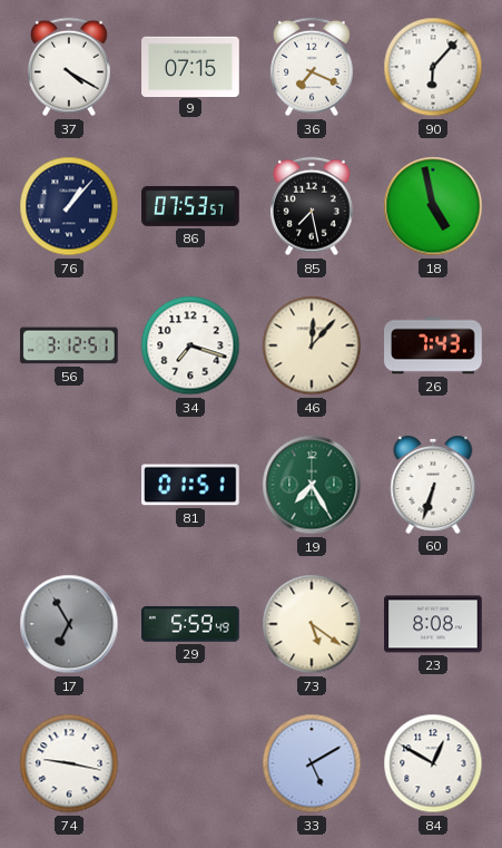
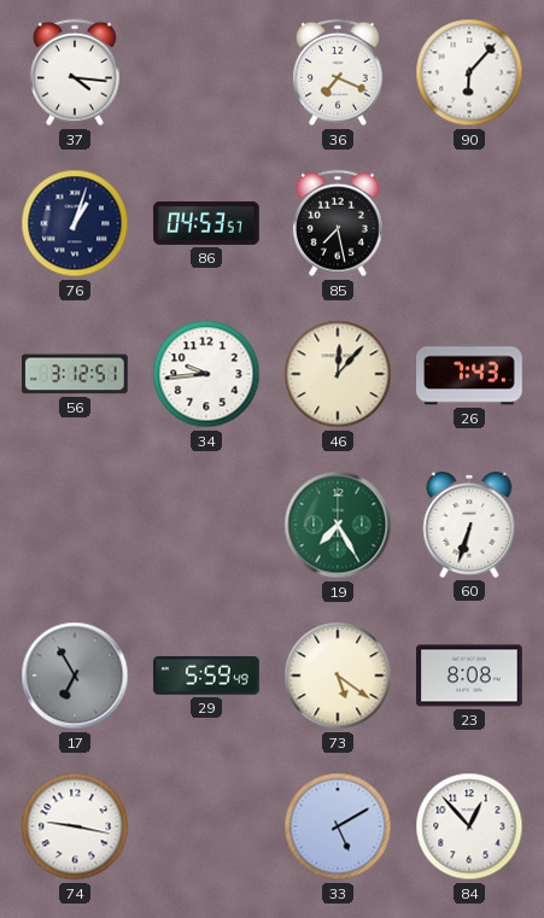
37: 4:20 -> 4:16 (75, 72)
9: 07:15 -> none (190, 66)
76: 1:07 -> 1:03 (75, 223)
86: 07:53 -> 04:53 (206, 223)
18: 4:58 -> none (433, 206)
34: 7:18 -> 9:44 (206, 374)
81: 01:51 -> none (191, 485)
84: 12:50 -> 12:53 (469, 826)
